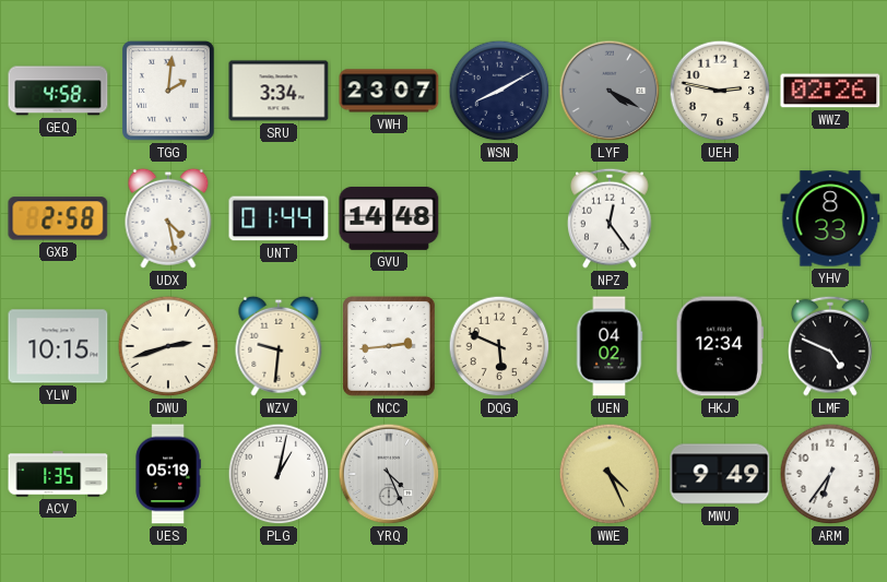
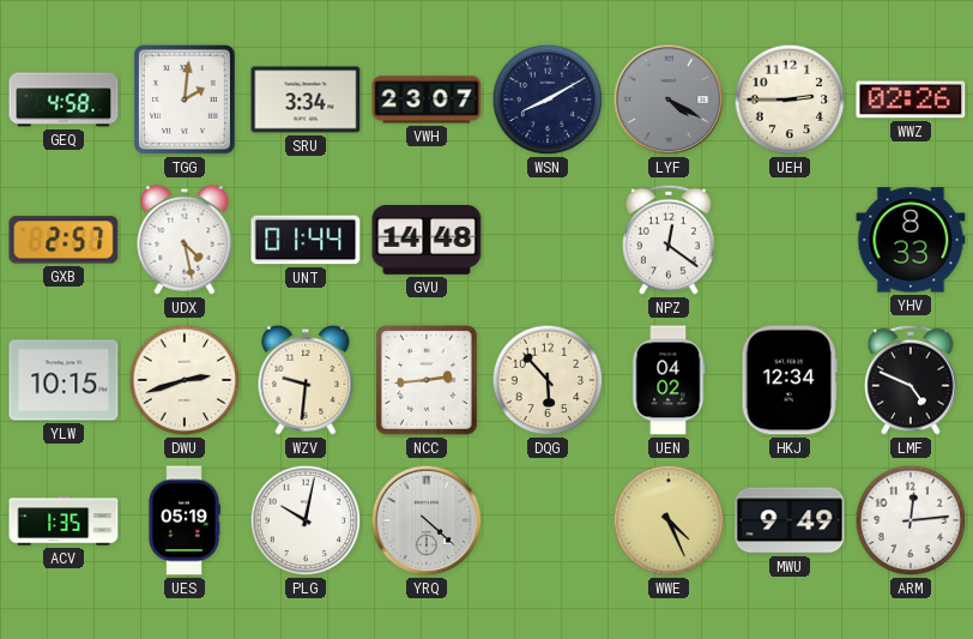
UEH: 2:47 -> 2:45 (790, 100)
GXB: 2:58 -> 2:57 (64, 240)
NPZ: 12:24 -> 12:21 (669, 240)
DQG: 5:49 -> 5:53 (548, 380)
PLG: 1:02 -> 10:02 (306, 520)
YRQ: 4:26 -> 4:22 (427, 520)
ARM: 6:36 -> 12:14 (911, 520)
